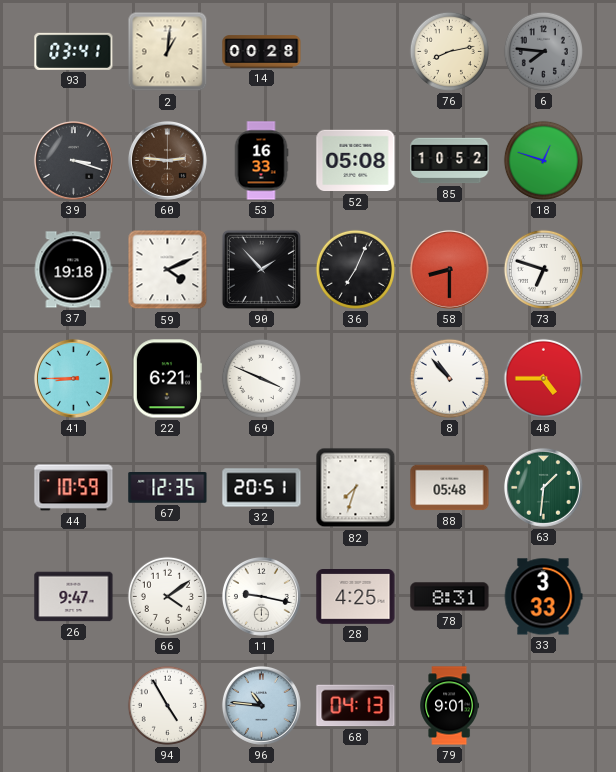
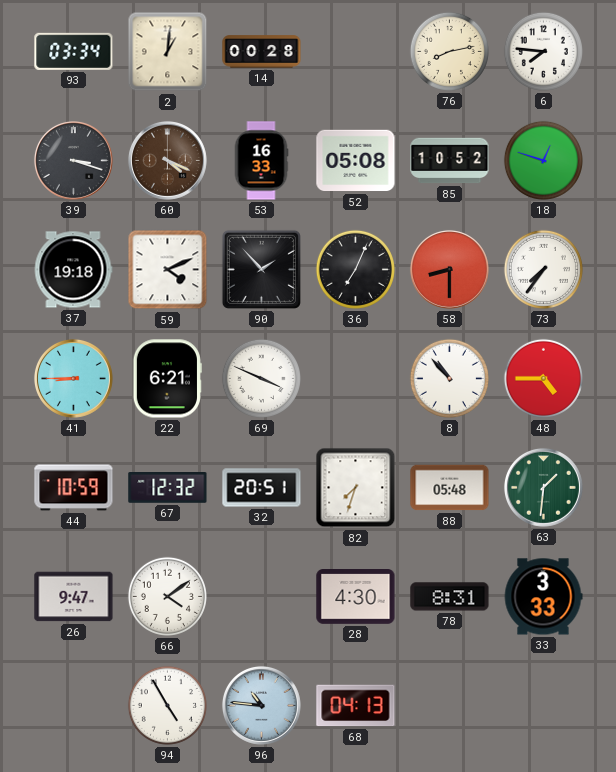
93: 03:41 -> 03:34 (74, 51)
6 dial: grey -> white (543, 51)
60: 2:46 -> 4:19 (167, 160)
73: 6:48 -> 7:36 (543, 269)
67: 12:35 -> 12:32 (168, 488)
11: 9:17 -> none (261, 596)
28: 4:25 -> 4:30 (356, 597)
79: 9:01 -> none (450, 706)
